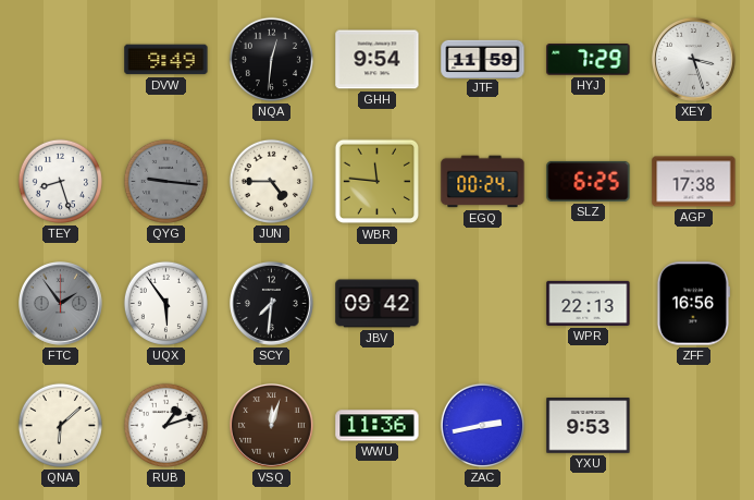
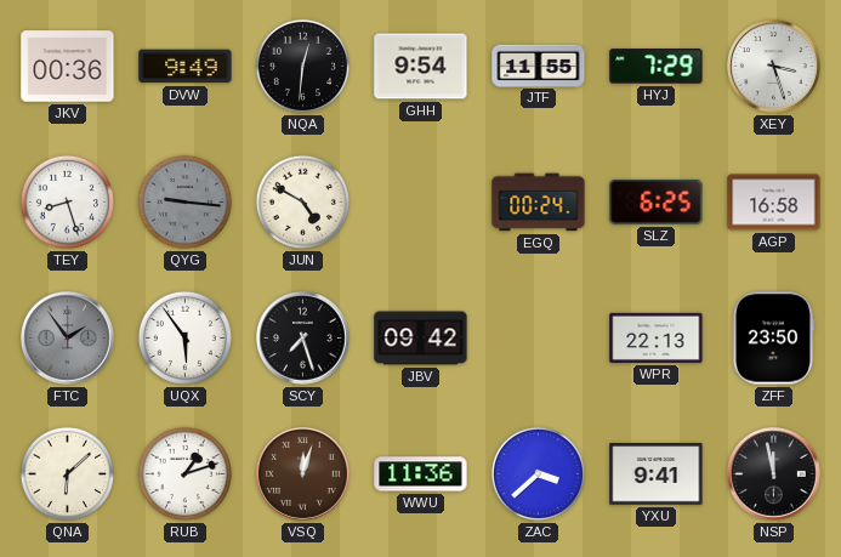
JKV: none -> 00:36 (68, 67)
JTF: 11:59 -> 11:55 (539, 66)
JUN: 4:45 -> 4:50 (302, 201)
WBR: 11:46 -> none (378, 182)
AGP: 17:38 -> 16:58 (774, 203)
SCY: 7:31 -> 7:27 (303, 339)
ZFF: 16:56 -> 23:50 (773, 339)
ZAC: 2:43 -> 3:38 (538, 473)
YXU: 9:53 -> 9:41 (657, 474)
NSP: none -> 11:58 (774, 474)
